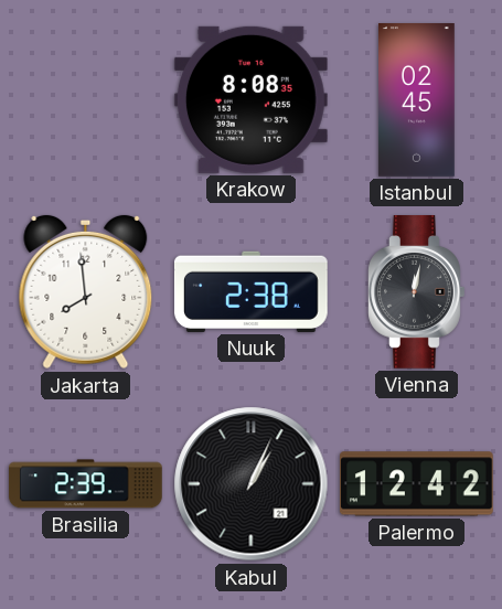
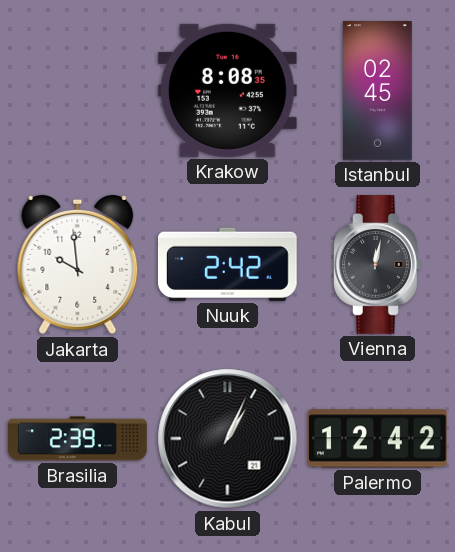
Jakarta: 7:59 -> 9:59 (78, 265)
Nuuk: 2:38 -> 2:42 (227, 264)
